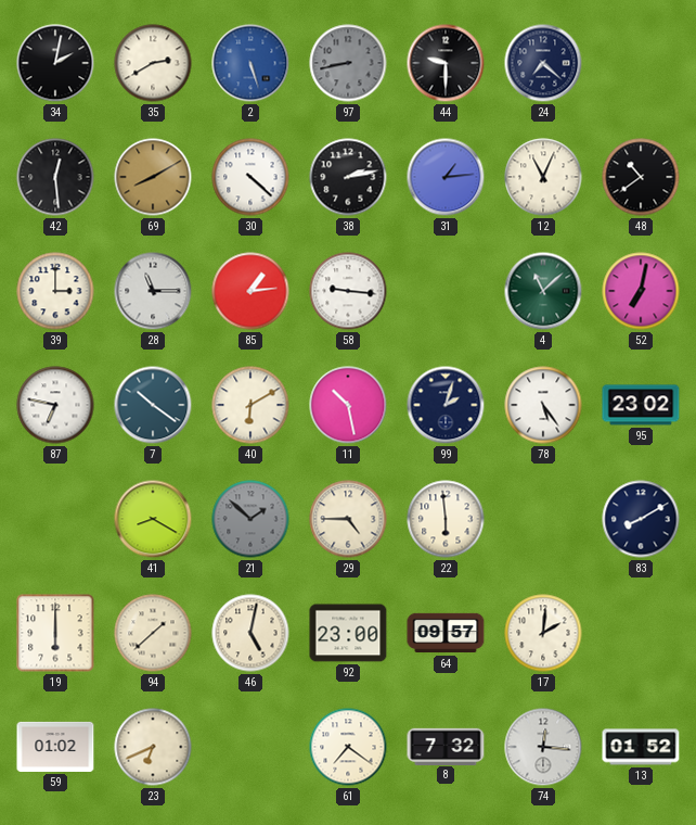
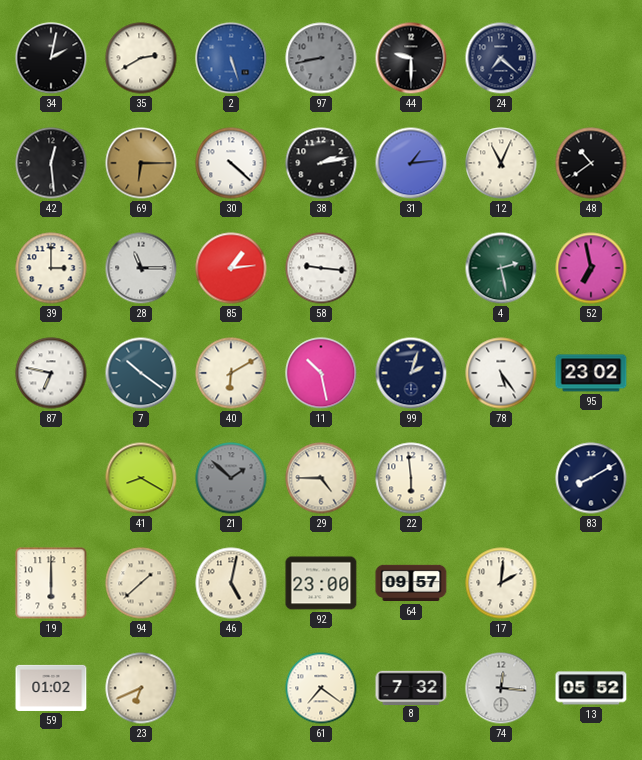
69: 8:10 -> 6:15 (141, 163)
4: 11:08 -> 2:28 (501, 268)
52: 7:02 -> 6:58 (591, 268)
13: 01:52 -> 05:52 (591, 688)
